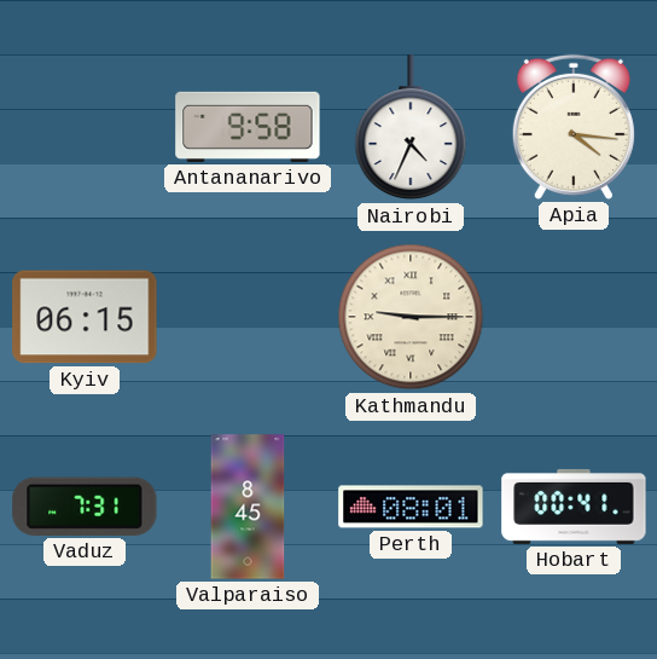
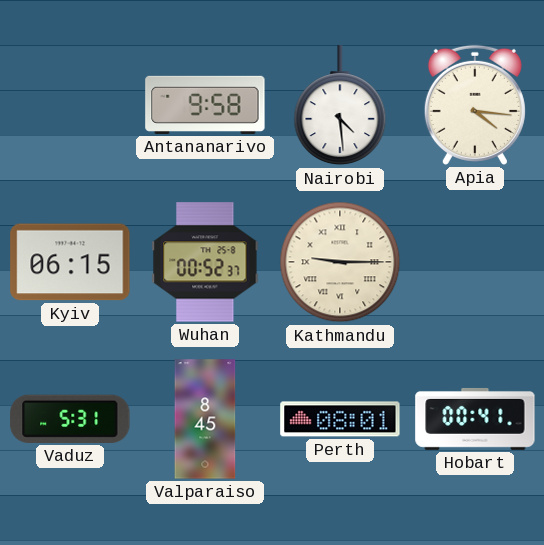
Nairobi: 4:34 -> 4:29 (340, 106)
Wuhan: none -> 00:52 (205, 262)
Vaduz: 7:31 -> 5:31 (70, 419)
